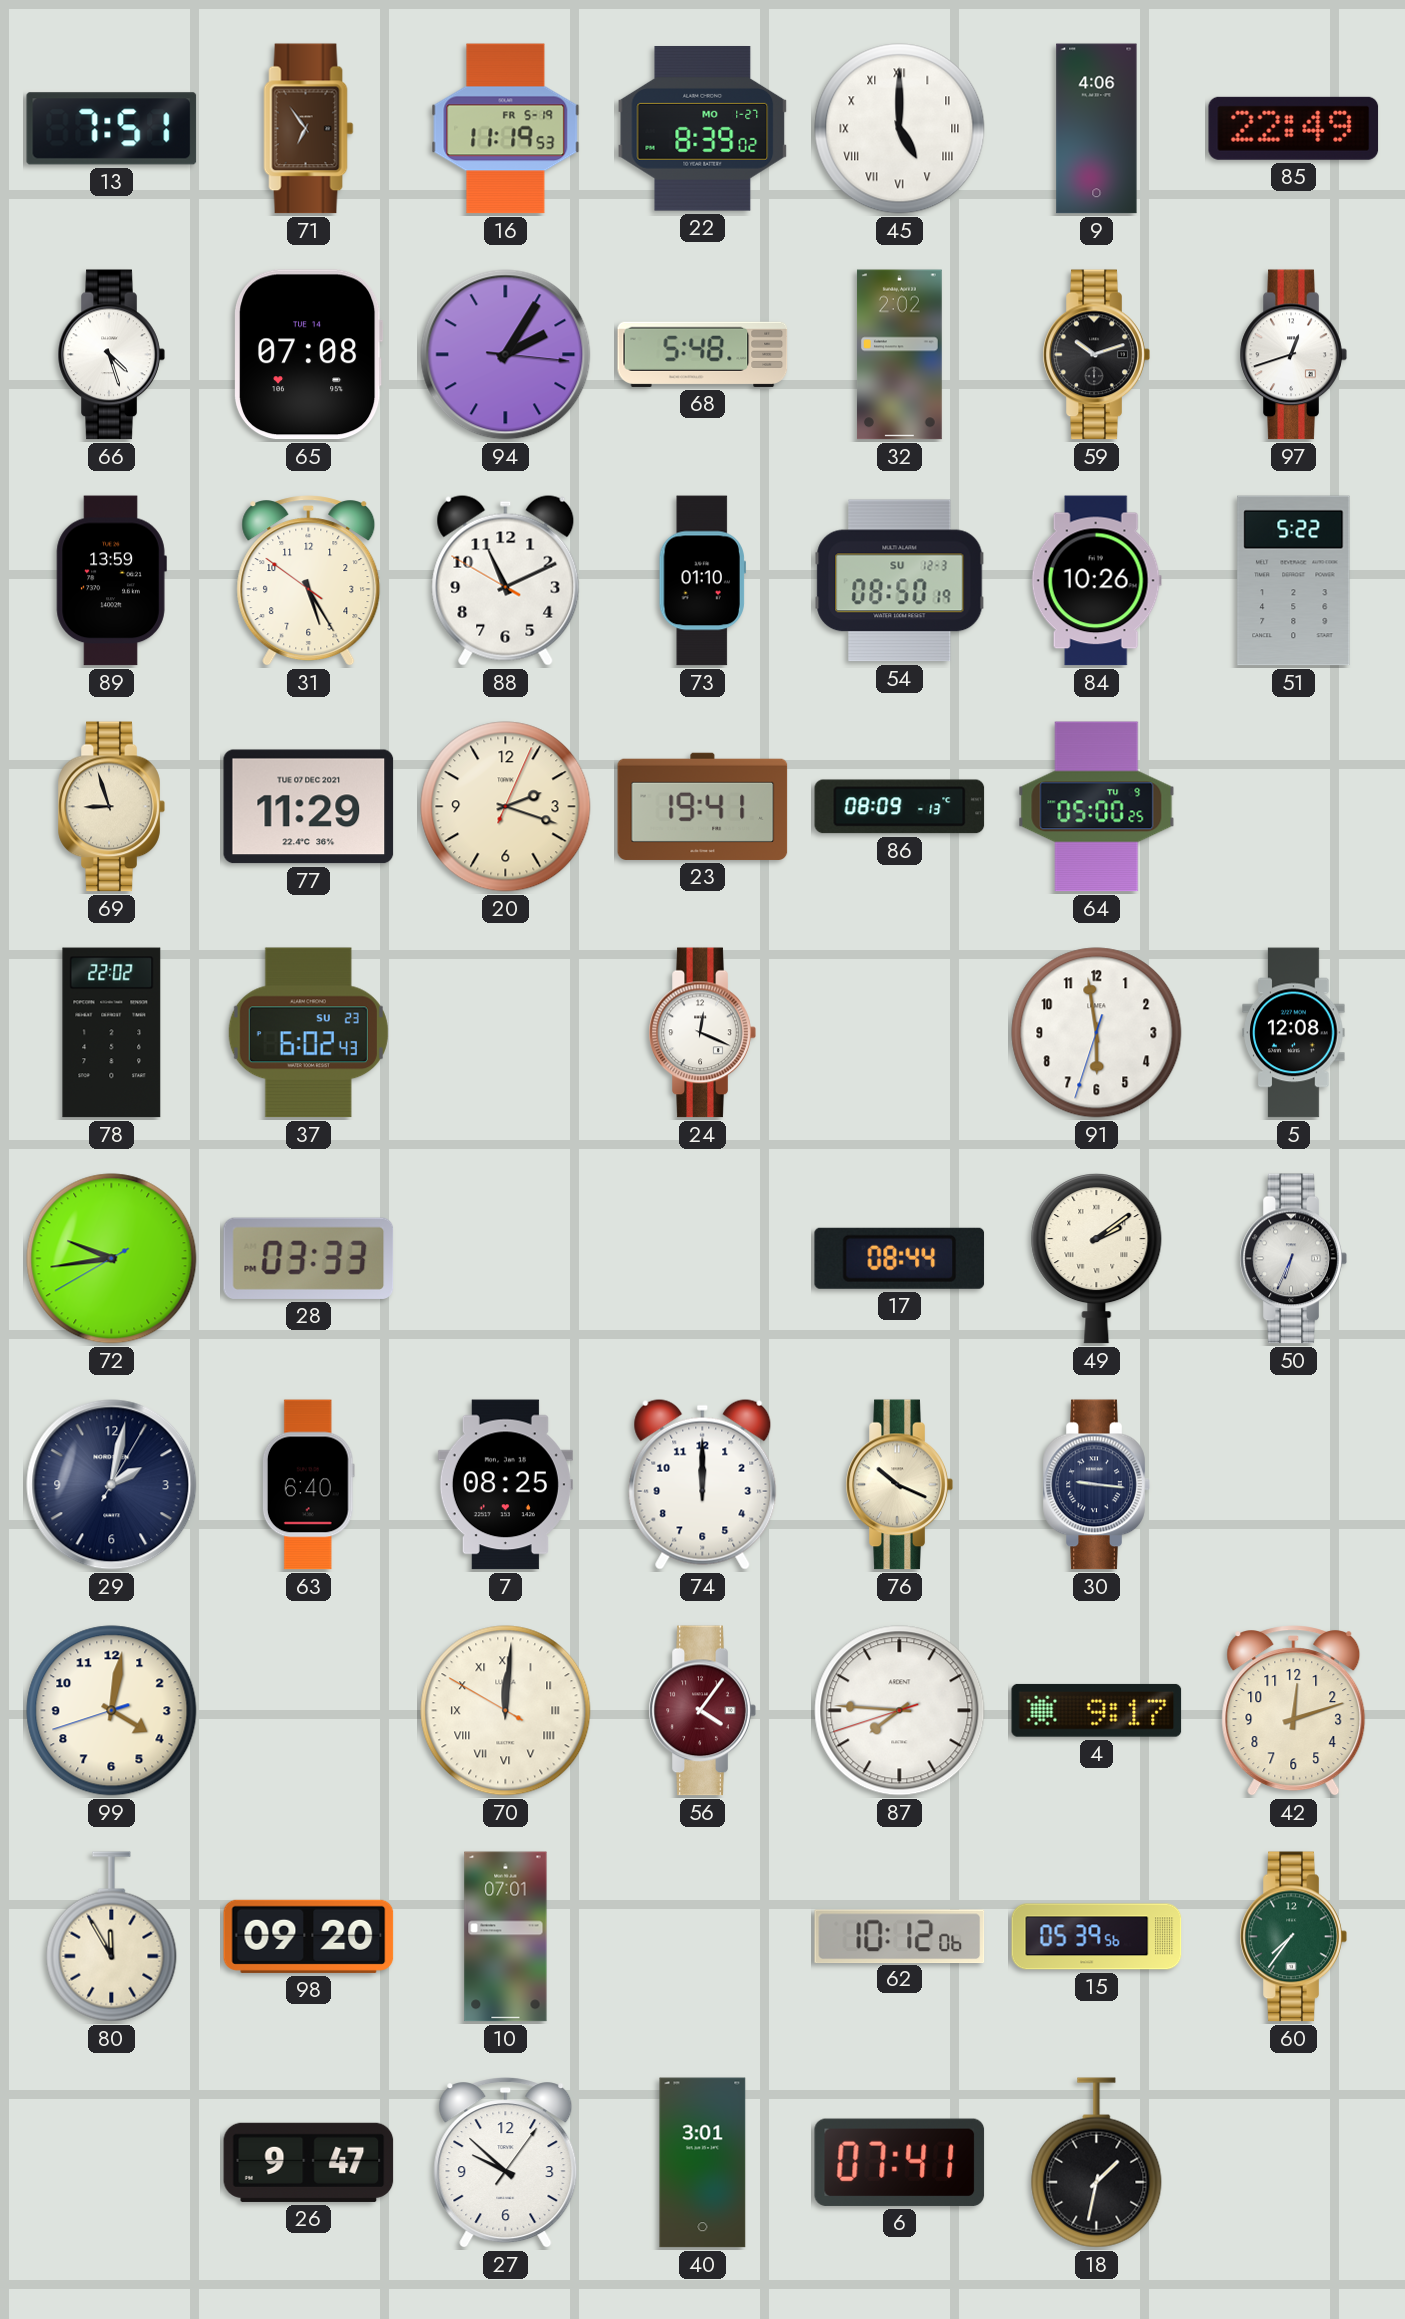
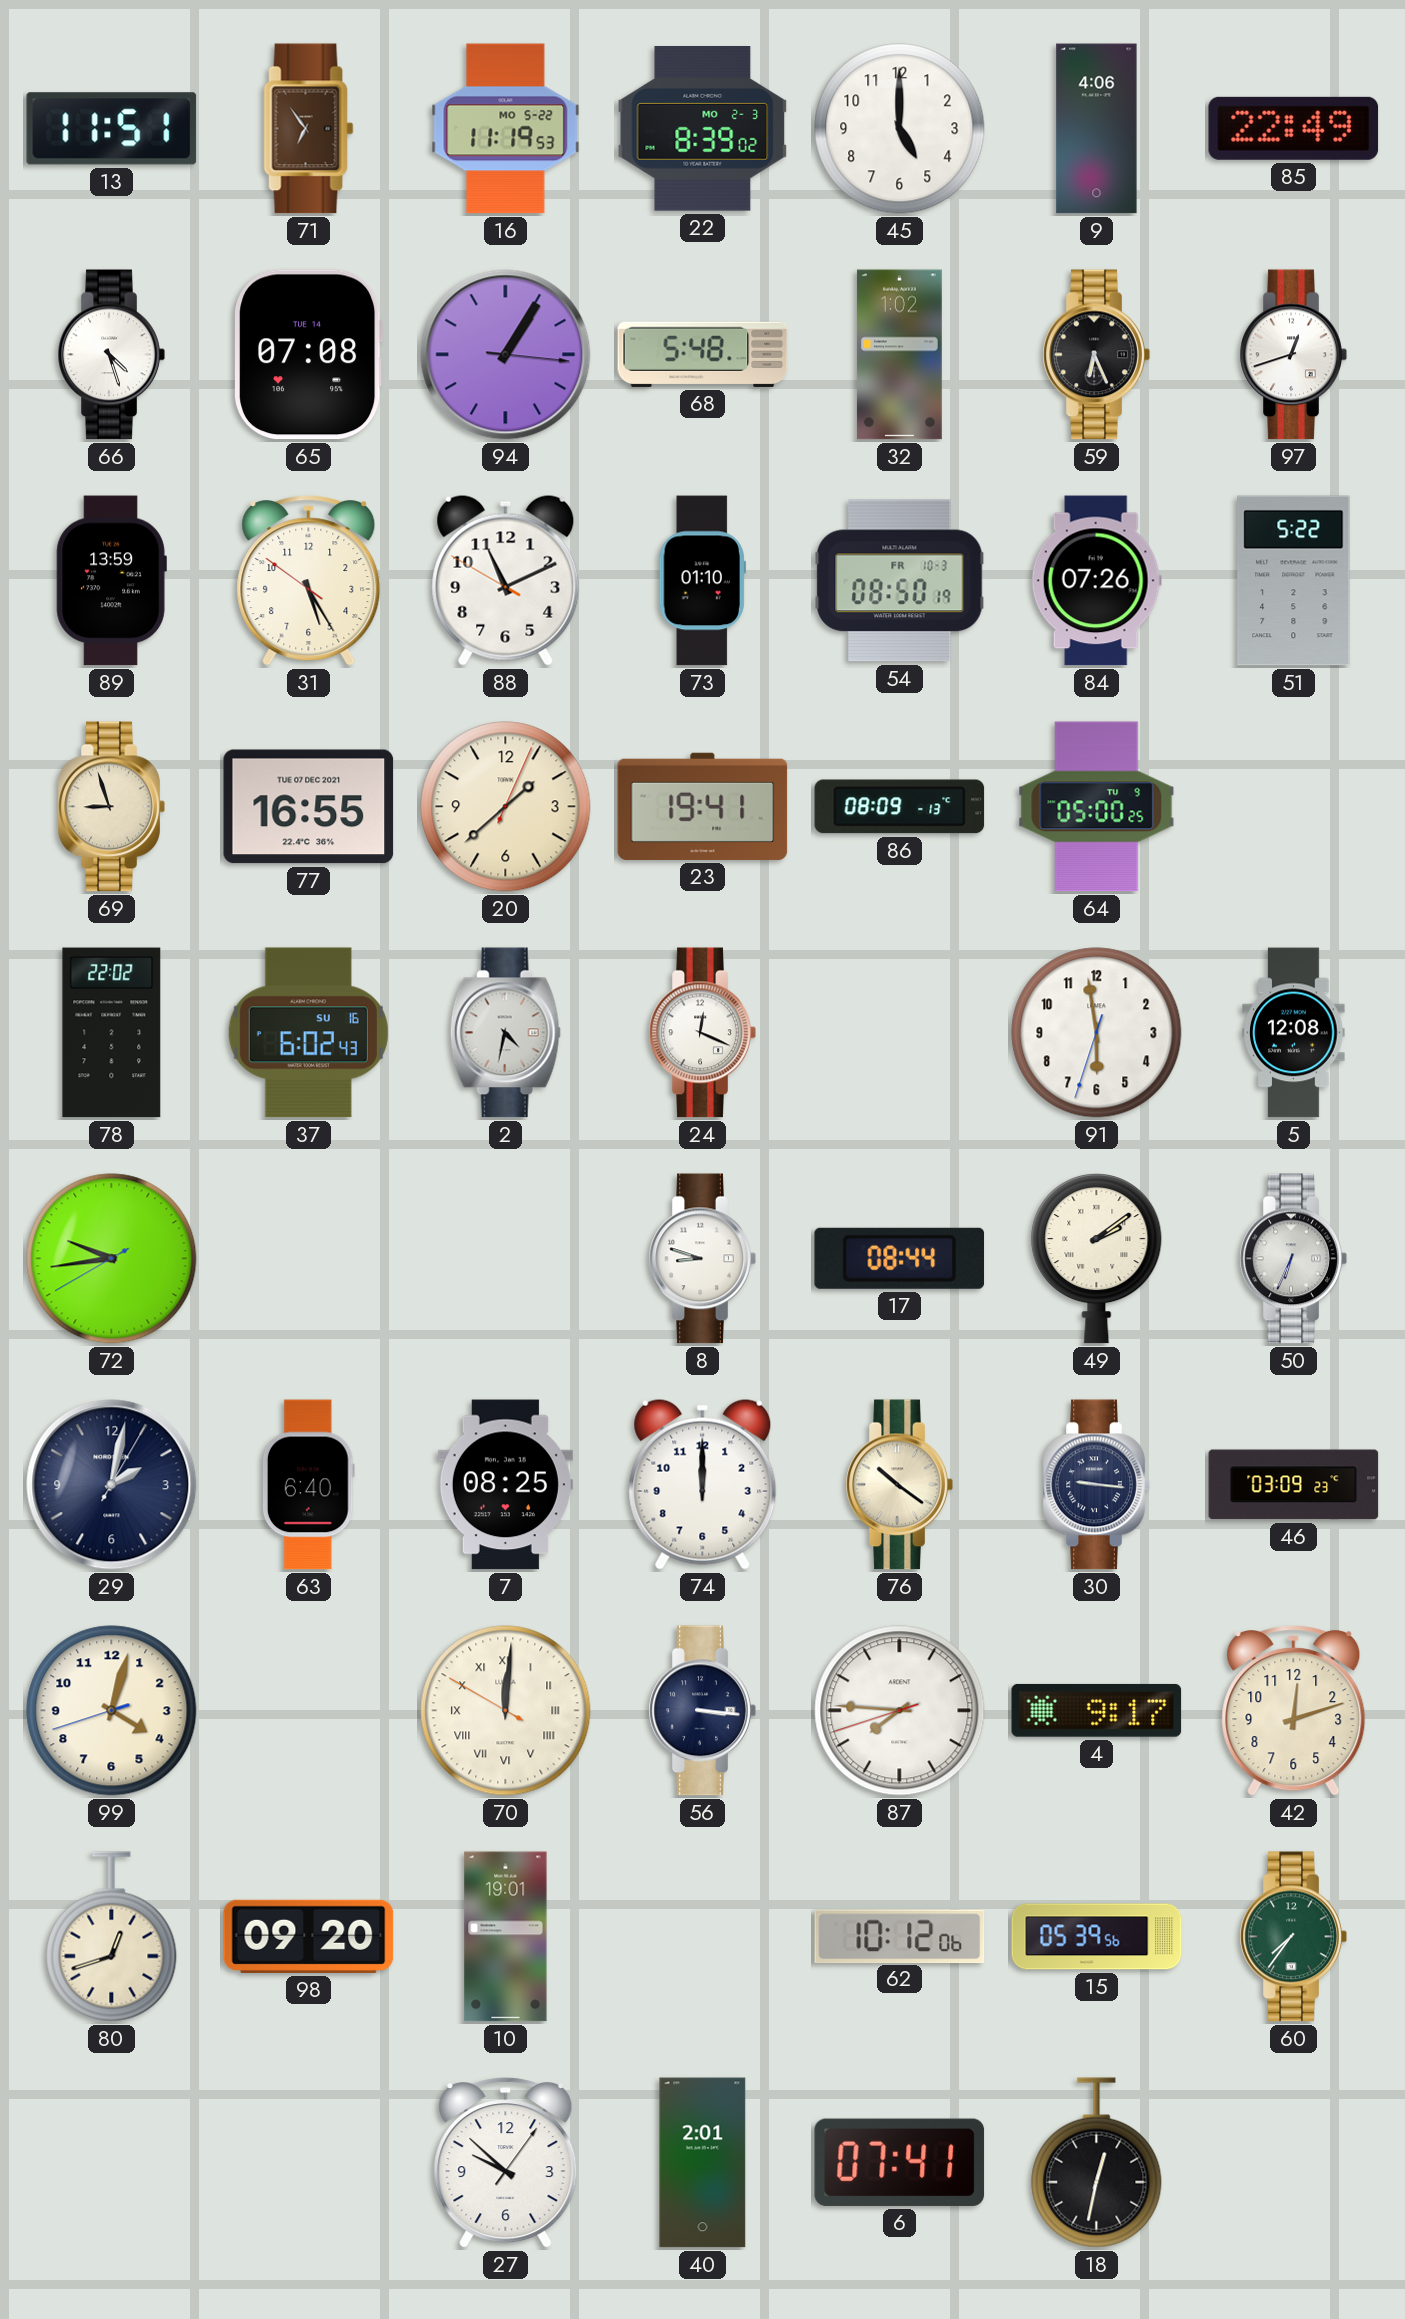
13: 7:51 -> 11:51 (112, 129)
16 date: FR 5-19 -> MO 5-22 (506, 129)
22 date: MO 1-27 -> MO 2-3 (703, 129)
45 numerals: Roman -> Arabic (900, 129)
94: 2:05 -> 1:05 (506, 355)
32: 2:02 -> 1:02 (899, 355)
59: 10:12 -> 6:26 (1096, 355)
54 date: SU 12-3 -> FR 10-3 (900, 581)
84: 10:26 -> 07:26 (1096, 581)
77: 11:29 -> 16:55 (309, 807)
20: 2:18 -> 1:38 (506, 807)
37 date: SU 23 -> SU 16 (308, 1033)
2: none -> 4:32 (505, 1033)
28: 03:33 -> none (309, 1258)
8: none -> 8:48 (702, 1259)
76: 10:19 -> 10:21 (899, 1485)
46: none -> 03:09 (1294, 1485)
99: 4:01 -> 4:02 (112, 1711)
56: 4:06 -> 3:16 (702, 1711)
56 dial: burgundy -> navy (702, 1711)
80: 11:55 -> 12:42 (112, 1937)
10: 07:01 -> 19:01 (506, 1937)
26: 9:47 -> none (309, 2162)
40: 3:01 -> 2:01 (703, 2163)
18: 1:32 -> 12:32 (1097, 2163)
